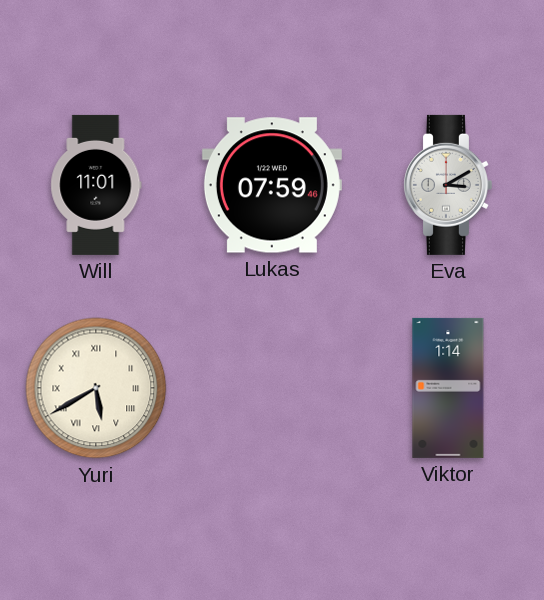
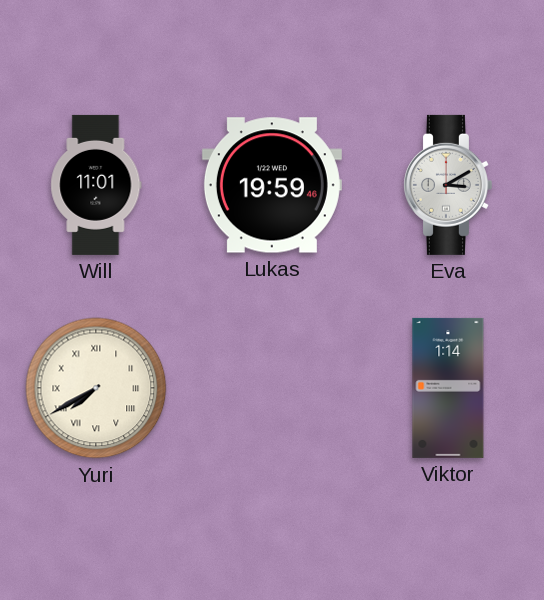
Lukas: 07:59 -> 19:59 (272, 185)
Yuri: 5:40 -> 7:40 (96, 388)
